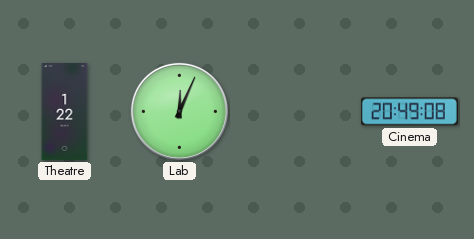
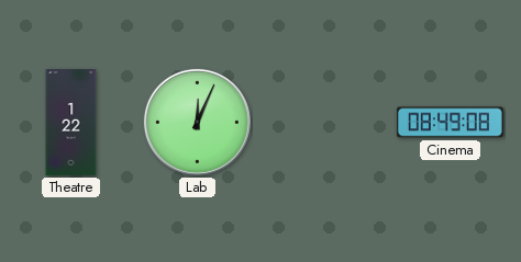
Cinema: 20:49 -> 08:49 (450, 123)
